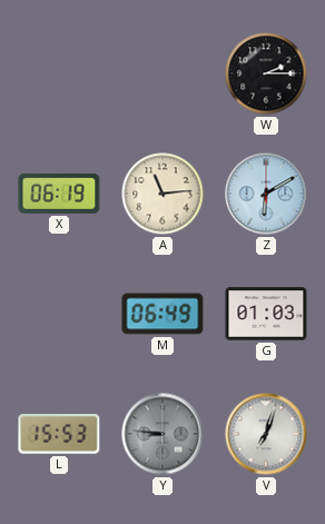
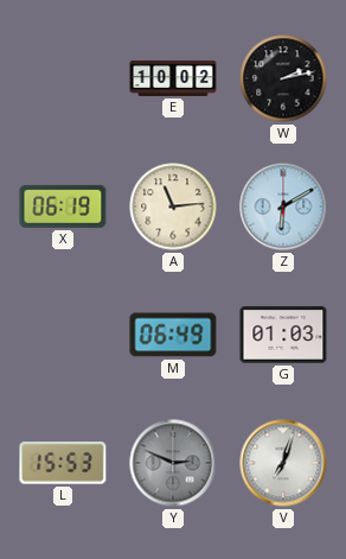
E: none -> 10:02 (173, 78)
W: 2:15 -> 2:13 (283, 78)
Y: 8:46 -> 2:49 (173, 463)
